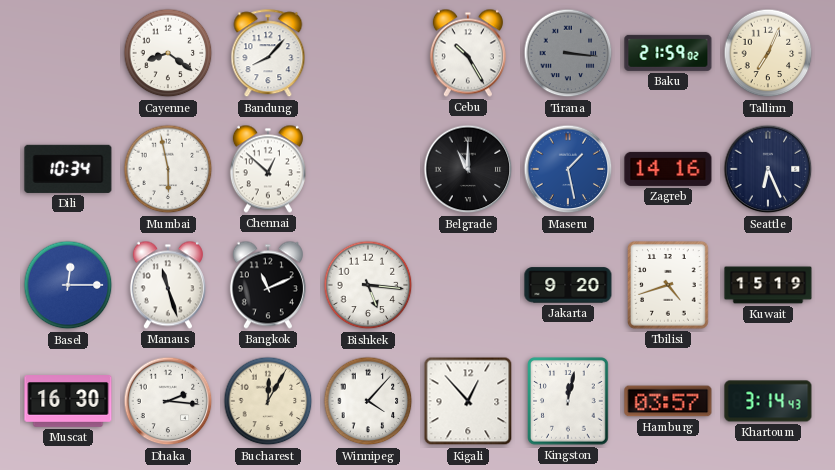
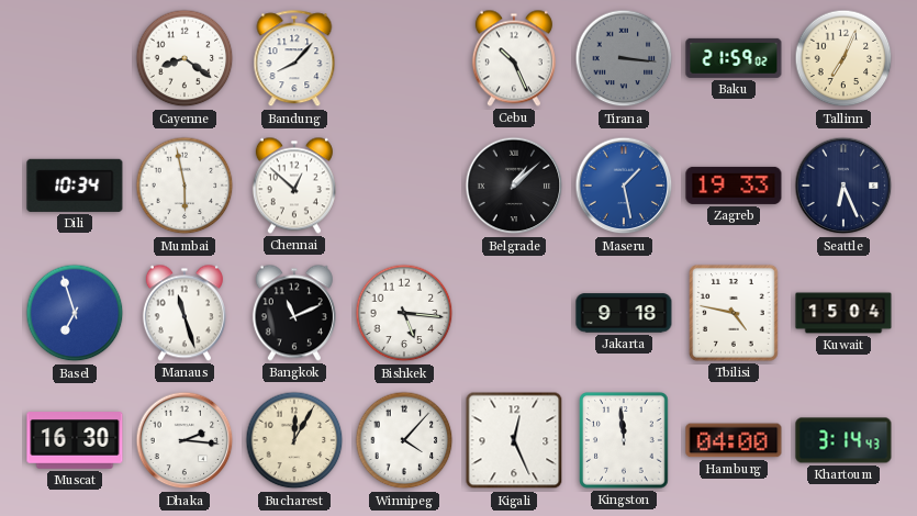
Cebu: 10:25 -> 10:26 (514, 58)
Belgrade: 11:00 -> 1:08 (514, 186)
Zagreb: 14:16 -> 19:33 (734, 186)
Basel: 12:15 -> 6:57 (75, 313)
Jakarta: 9:20 -> 9:18 (624, 313)
Tbilisi: 4:42 -> 4:47 (735, 313)
Kuwait: 15:19 -> 15:04 (843, 313)
Kigali: 12:53 -> 12:26 (514, 440)
Kingston: 12:02 -> 11:59 (625, 440)
Hamburg: 03:57 -> 04:00 (734, 440)
